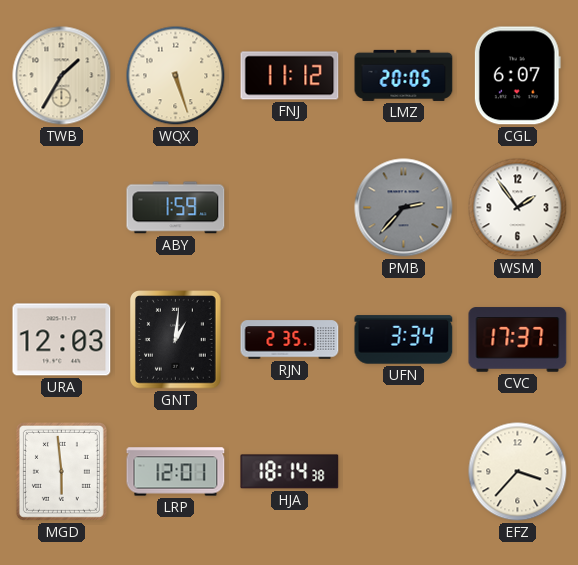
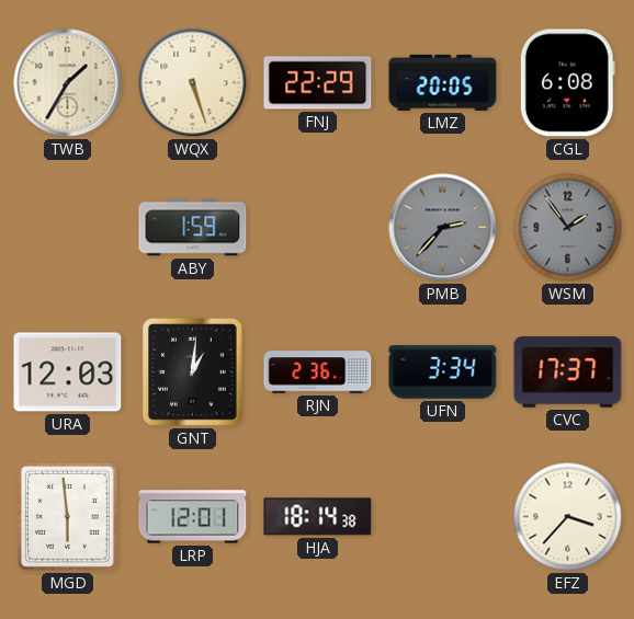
FNJ: 11:12 -> 22:29 (318, 83)
CGL: 6:07 -> 6:08 (567, 83)
WSM dial: white -> grey (568, 228)
RJN: 2:35 -> 2:36 (318, 372)
